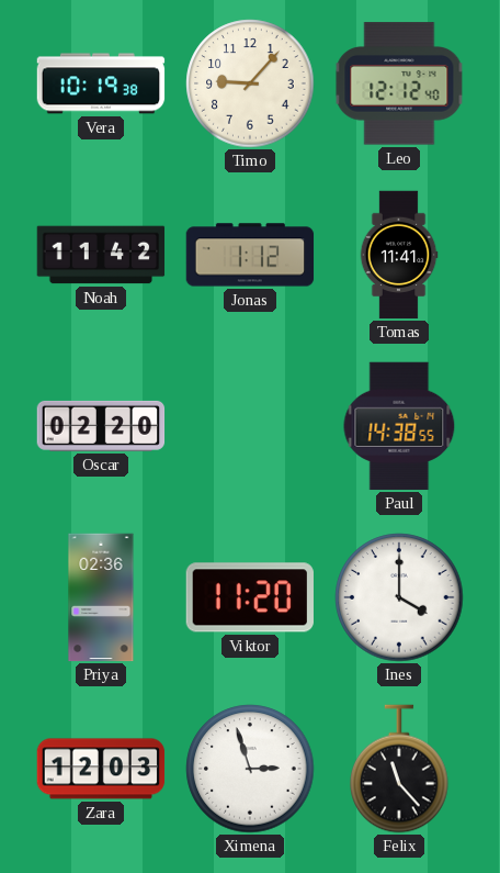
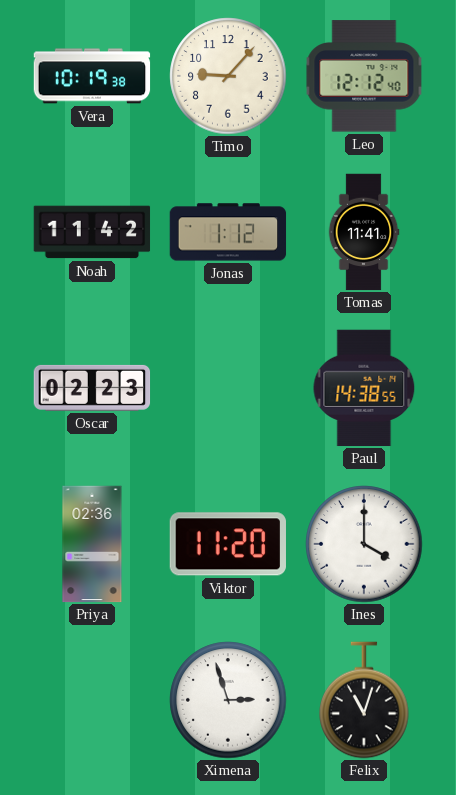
Oscar: 02:20 -> 02:23 (92, 388)
Zara: 12:03 -> none (101, 769)
Felix: 11:23 -> 11:03 (364, 700)
